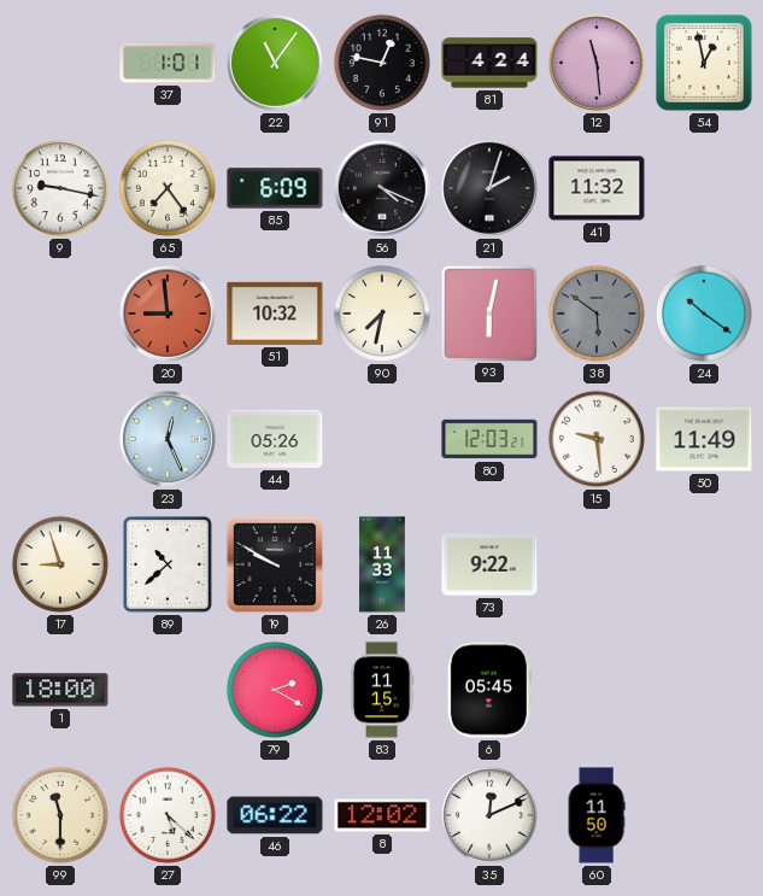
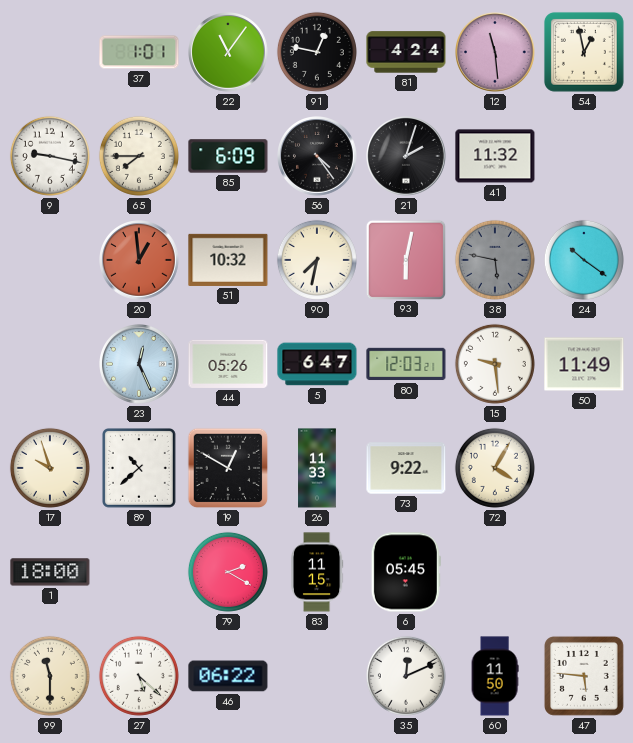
65: 7:24 -> 7:45 (139, 156)
56: 4:19 -> 4:24 (317, 156)
20: 8:59 -> 12:59 (139, 260)
38: 5:51 -> 5:47 (495, 260)
5: none -> 6:47 (317, 364)
17: 8:57 -> 9:57 (50, 468)
19: 9:50 -> 12:50 (228, 468)
72: none -> 4:05 (495, 468)
8: 12:02 -> none (382, 815)
47: none -> 5:46 (584, 676)
